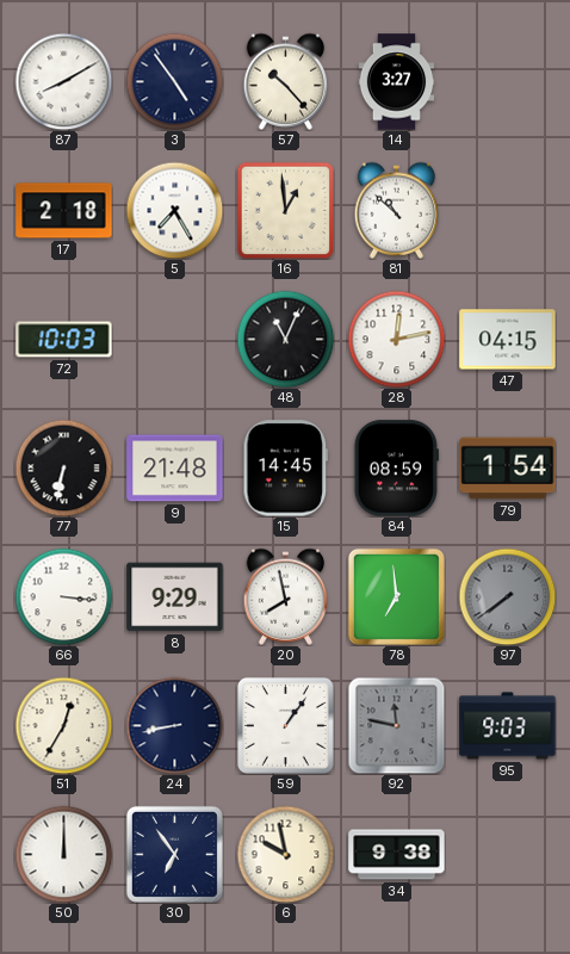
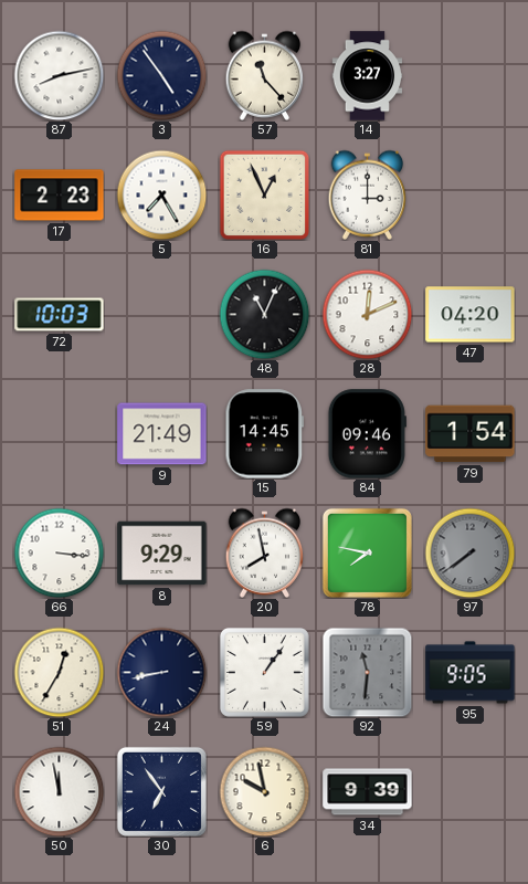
87: 8:10 -> 8:13 (59, 75)
57: 10:23 -> 11:23 (265, 75)
17: 2:18 -> 2:23 (60, 196)
16: 12:59 -> 12:56 (264, 194)
81: 10:52 -> 3:00 (368, 194)
28: 12:13 -> 12:11 (367, 314)
47: 04:15 -> 04:20 (471, 315)
77: 6:32 -> none (63, 467)
9: 21:48 -> 21:49 (162, 434)
84: 08:59 -> 09:46 (367, 434)
78: 6:59 -> 7:47 (367, 552)
92: 11:47 -> 11:31 (367, 672)
95: 9:03 -> 9:05 (471, 673)
50: 12:00 -> 11:58 (59, 791)
34: 9:38 -> 9:39 (368, 792)
